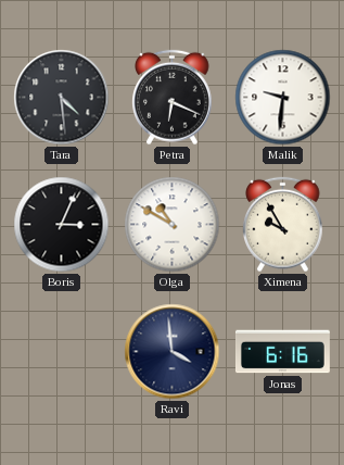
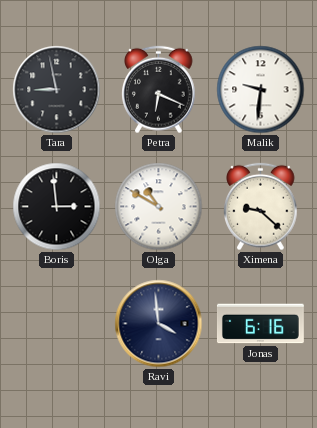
Tara: 4:29 -> 8:58 (57, 90)
Boris: 3:04 -> 2:59 (57, 207)
Ximena: 9:55 -> 9:22 (261, 207)
